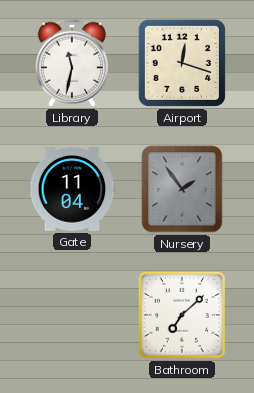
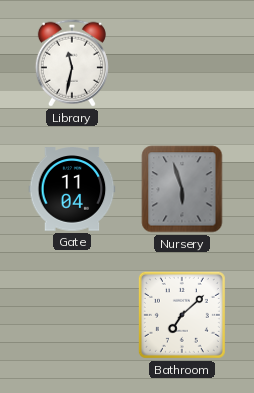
Airport: 12:18 -> none (182, 63)
Nursery: 1:54 -> 5:57 (182, 189)
